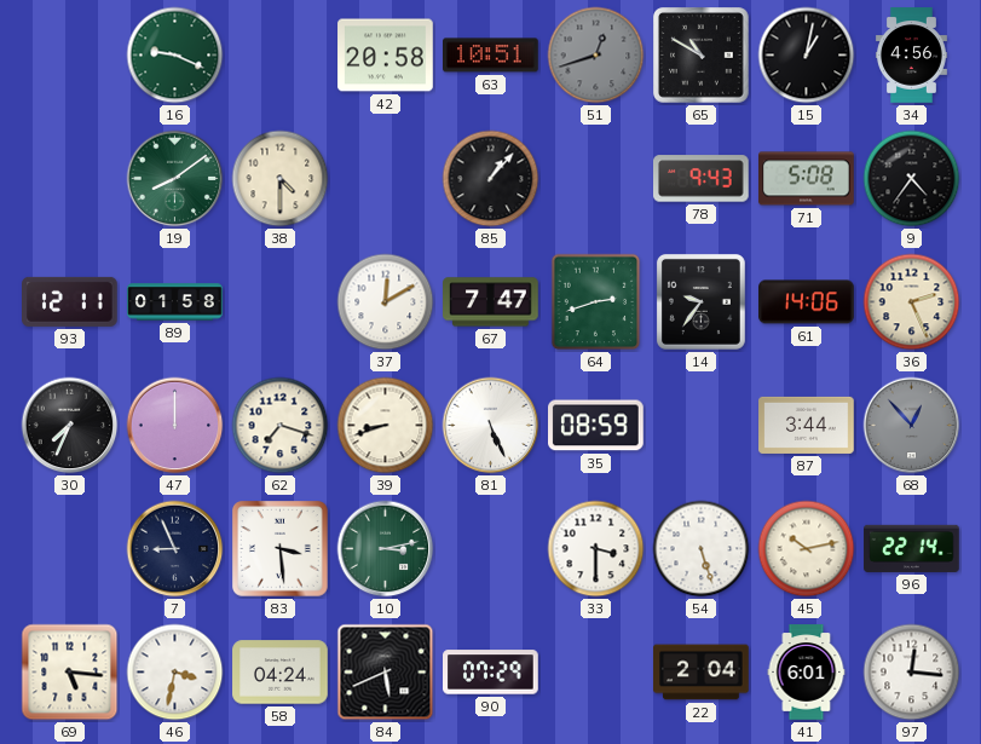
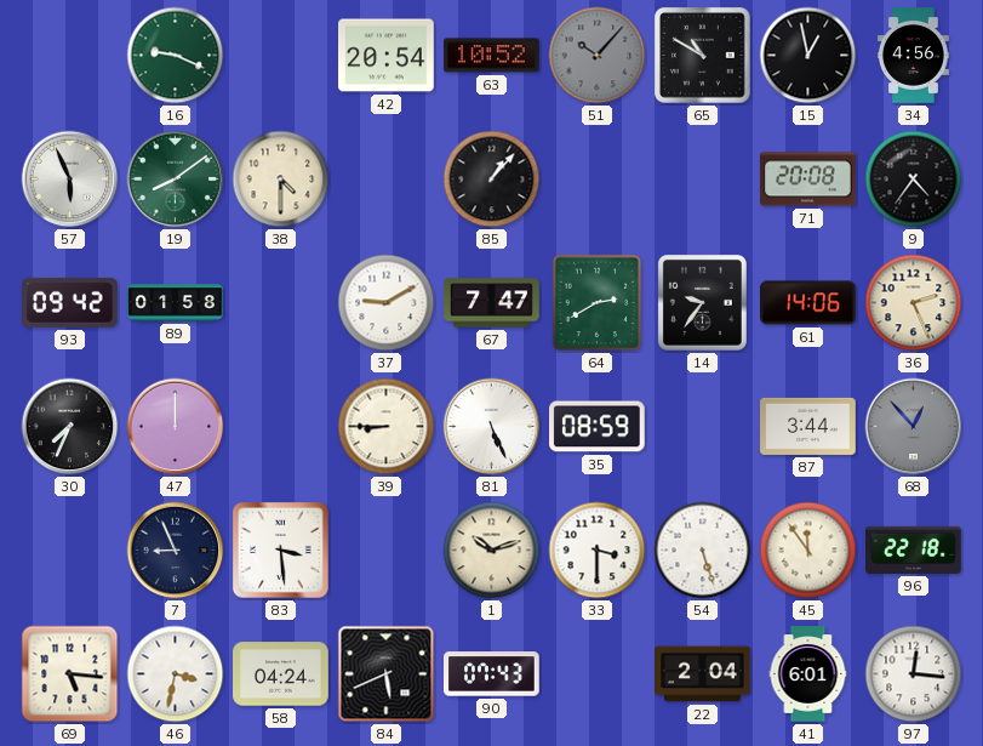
42: 20:58 -> 20:54 (387, 56)
63: 10:51 -> 10:52 (492, 56)
51: 12:42 -> 10:07 (598, 56)
15: 1:02 -> 12:58 (808, 56)
57: none -> 5:56 (70, 180)
78: 9:43 -> none (702, 179)
71: 5:08 -> 20:08 (808, 180)
93: 12:11 -> 09:42 (70, 302)
37: 12:10 -> 9:10 (387, 303)
64: 2:42 -> 2:40 (598, 303)
62: 7:18 -> none (281, 426)
39: 8:42 -> 8:45 (387, 427)
10: 3:13 -> none (386, 549)
1: none -> 10:12 (492, 551)
45: 10:13 -> 11:54 (808, 551)
96: 22:14 -> 22:18 (914, 549)
90: 07:29 -> 07:43 (492, 674)
